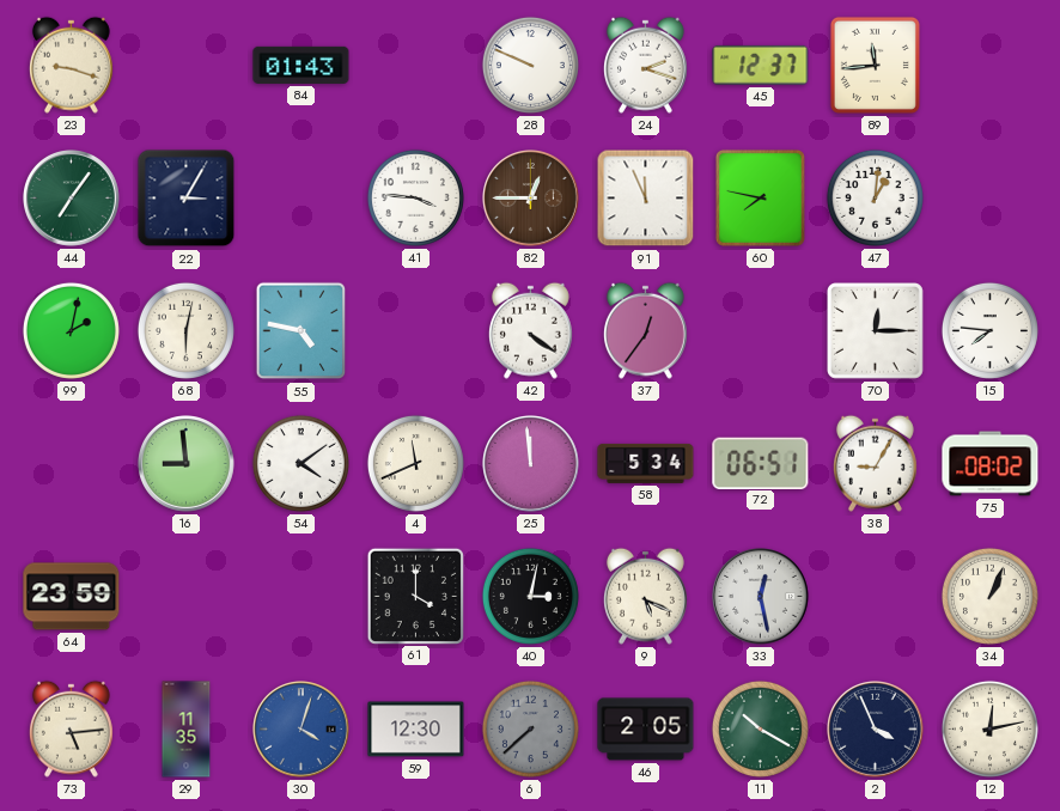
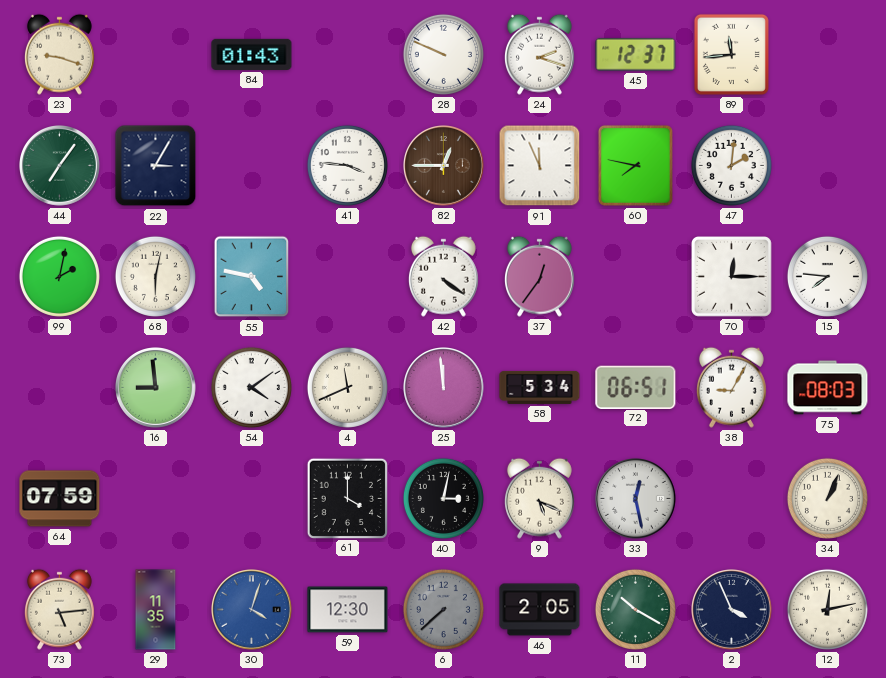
47: 1:01 -> 2:01 (731, 165)
75: 08:02 -> 08:03 (828, 388)
64: 23:59 -> 07:59 (60, 499)
